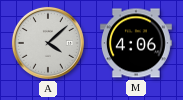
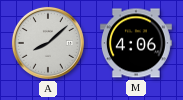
A: 4:08 -> 8:08 (48, 43)
